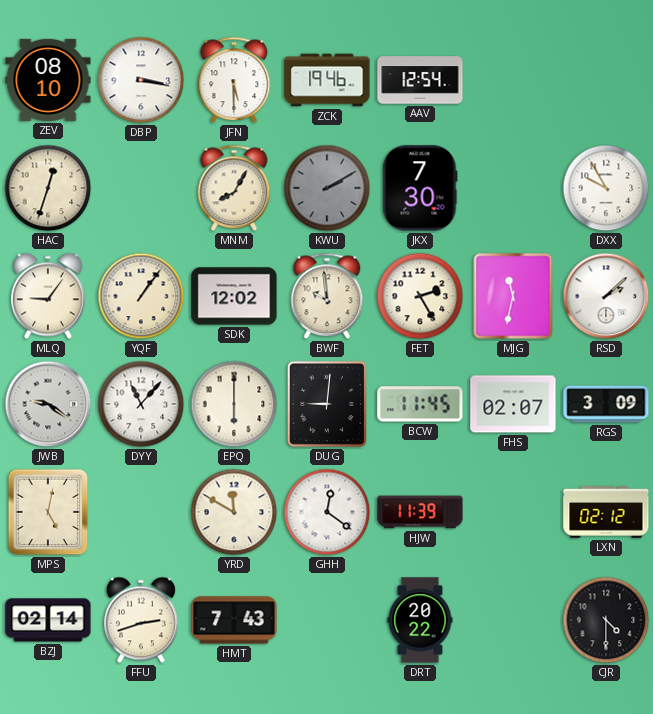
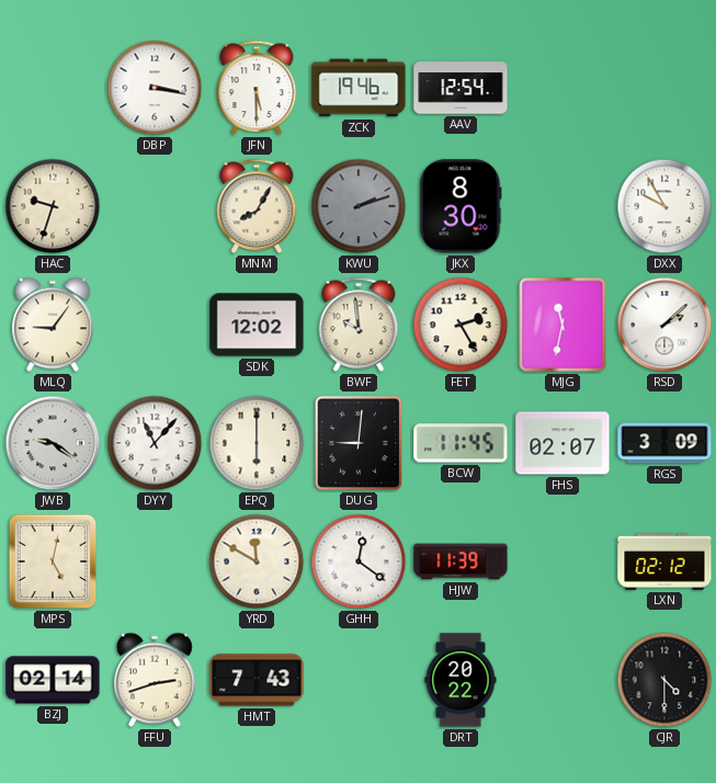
ZEV: 08:10 -> none (48, 80)
HAC: 12:33 -> 9:33 (53, 206)
KWU: 2:10 -> 2:12 (359, 206)
JKX: 7:30 -> 8:30 (461, 206)
YQF: 1:06 -> none (141, 296)
